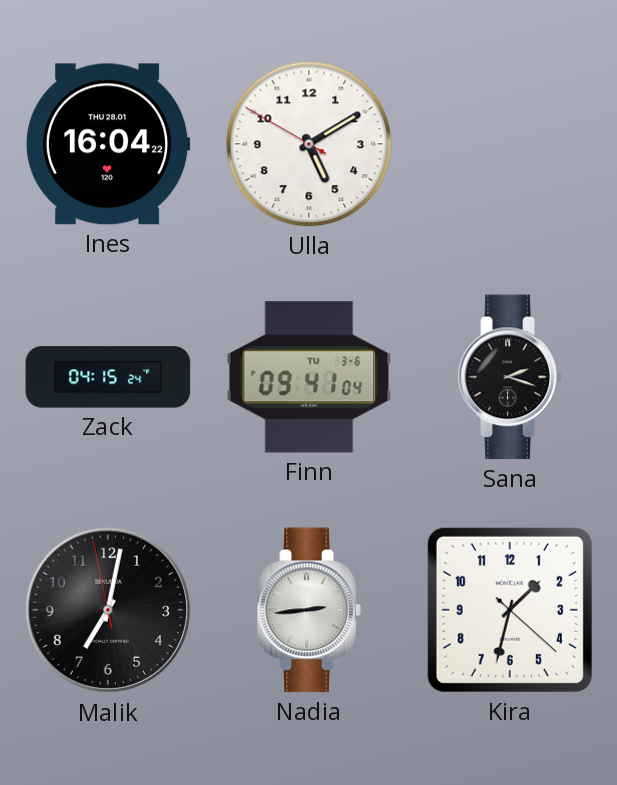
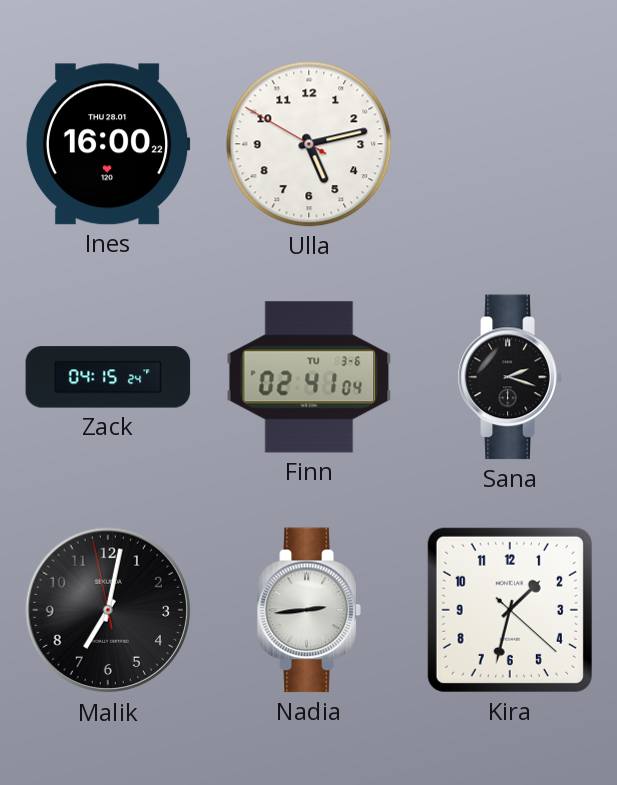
Ines: 16:04 -> 16:00 (108, 144)
Ulla: 5:09 -> 5:12 (309, 144)
Finn: 09:41 -> 02:41 (309, 377)
